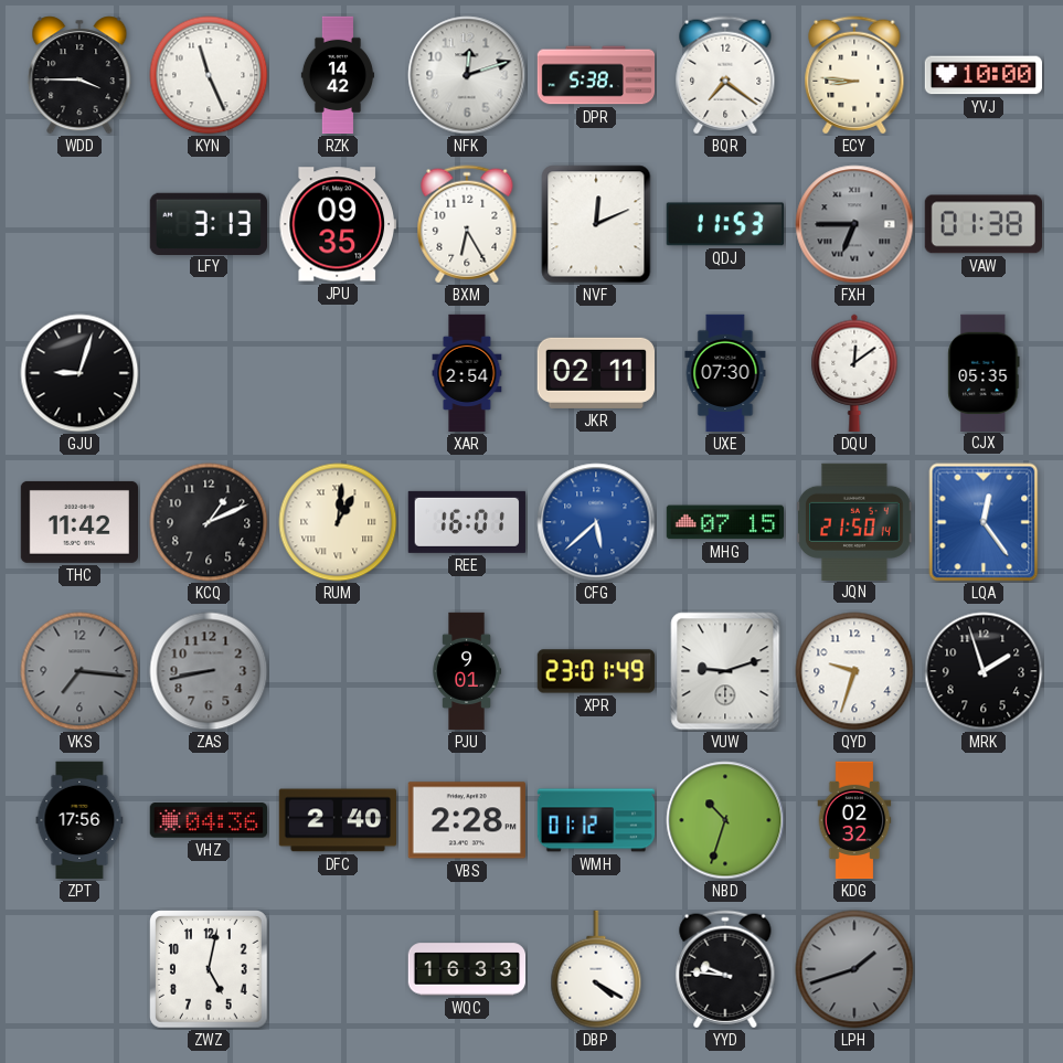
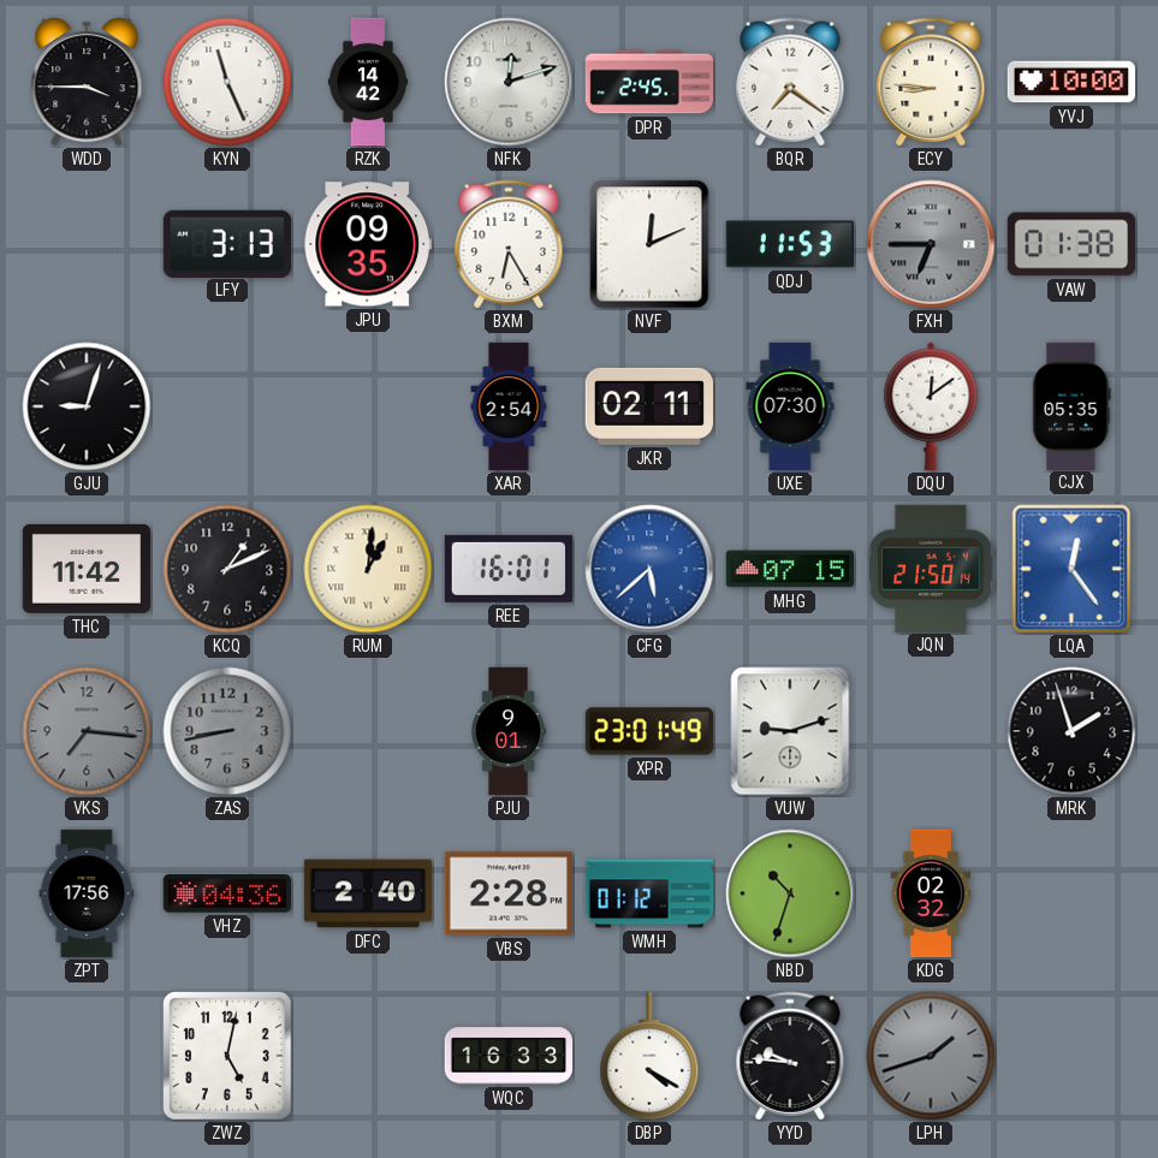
DPR: 5:38 -> 2:45 (649, 82)
QYD: 9:33 -> none (854, 671)
